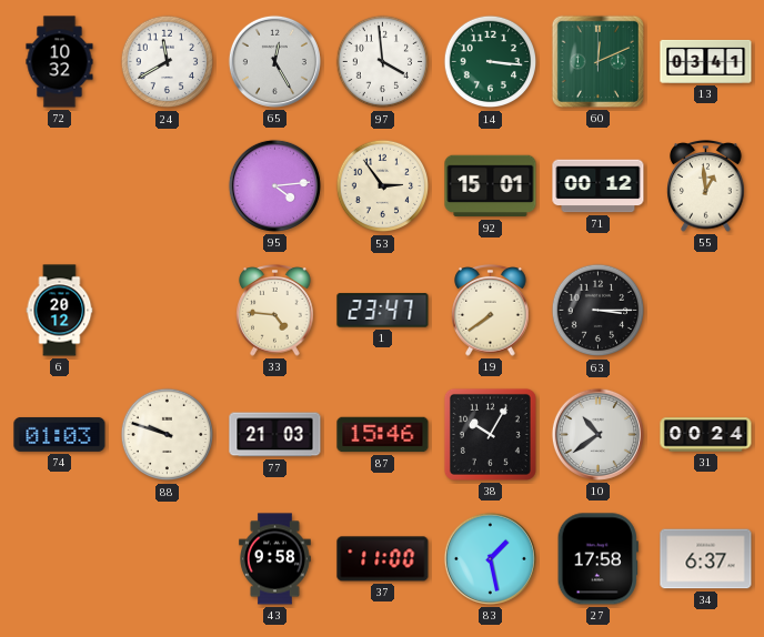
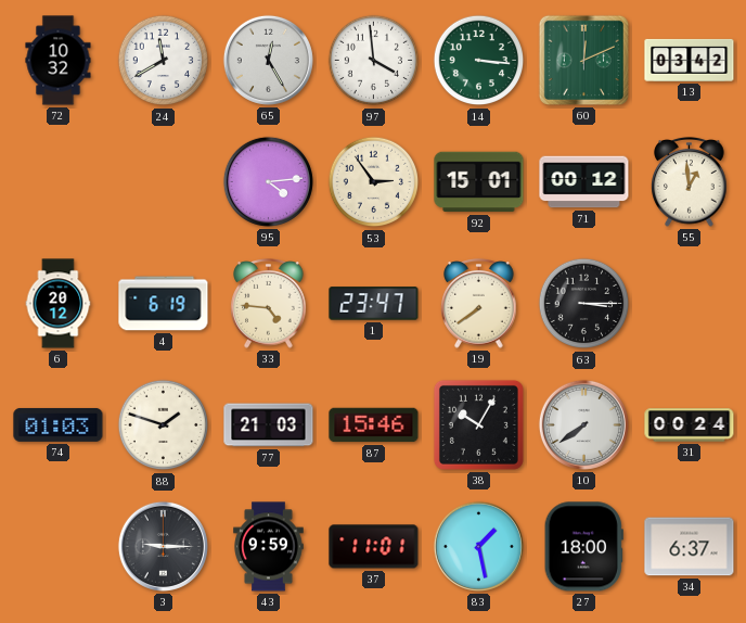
13: 03:41 -> 03:42 (690, 60)
4: none -> 6:19 (164, 304)
88: 9:48 -> 1:48 (164, 425)
10: 10:39 -> 7:39 (583, 424)
3: none -> 9:15 (163, 546)
43: 9:58 -> 9:59 (269, 547)
37: 11:00 -> 11:01 (374, 547)
27: 17:58 -> 18:00 (583, 547)
